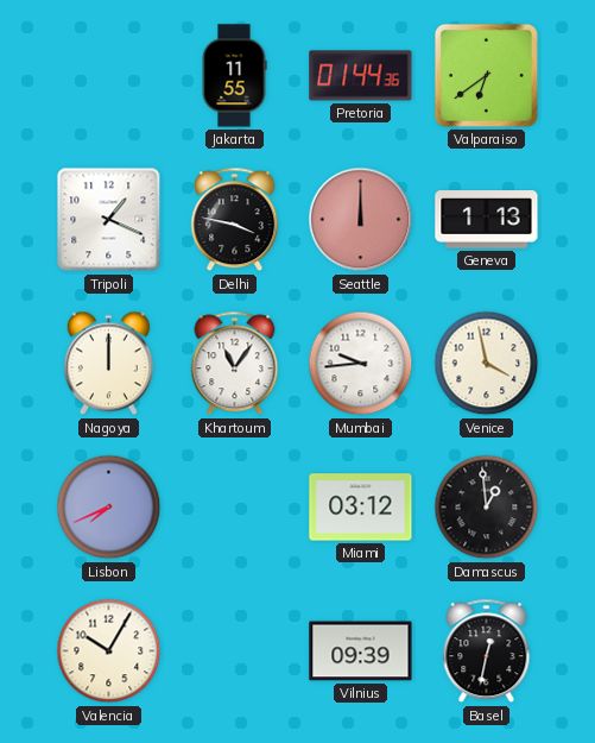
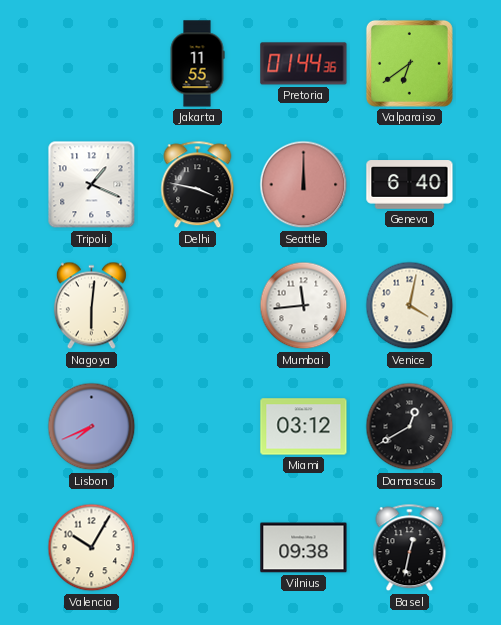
Geneva: 1:13 -> 6:40 (410, 185)
Nagoya: 12:00 -> 6:01 (91, 306)
Khartoum: 11:06 -> none (235, 364)
Mumbai: 9:44 -> 11:44 (304, 306)
Venice: 3:58 -> 4:02 (410, 306)
Damascus: 12:59 -> 12:40 (410, 427)
Vilnius: 09:39 -> 09:38 (304, 548)
